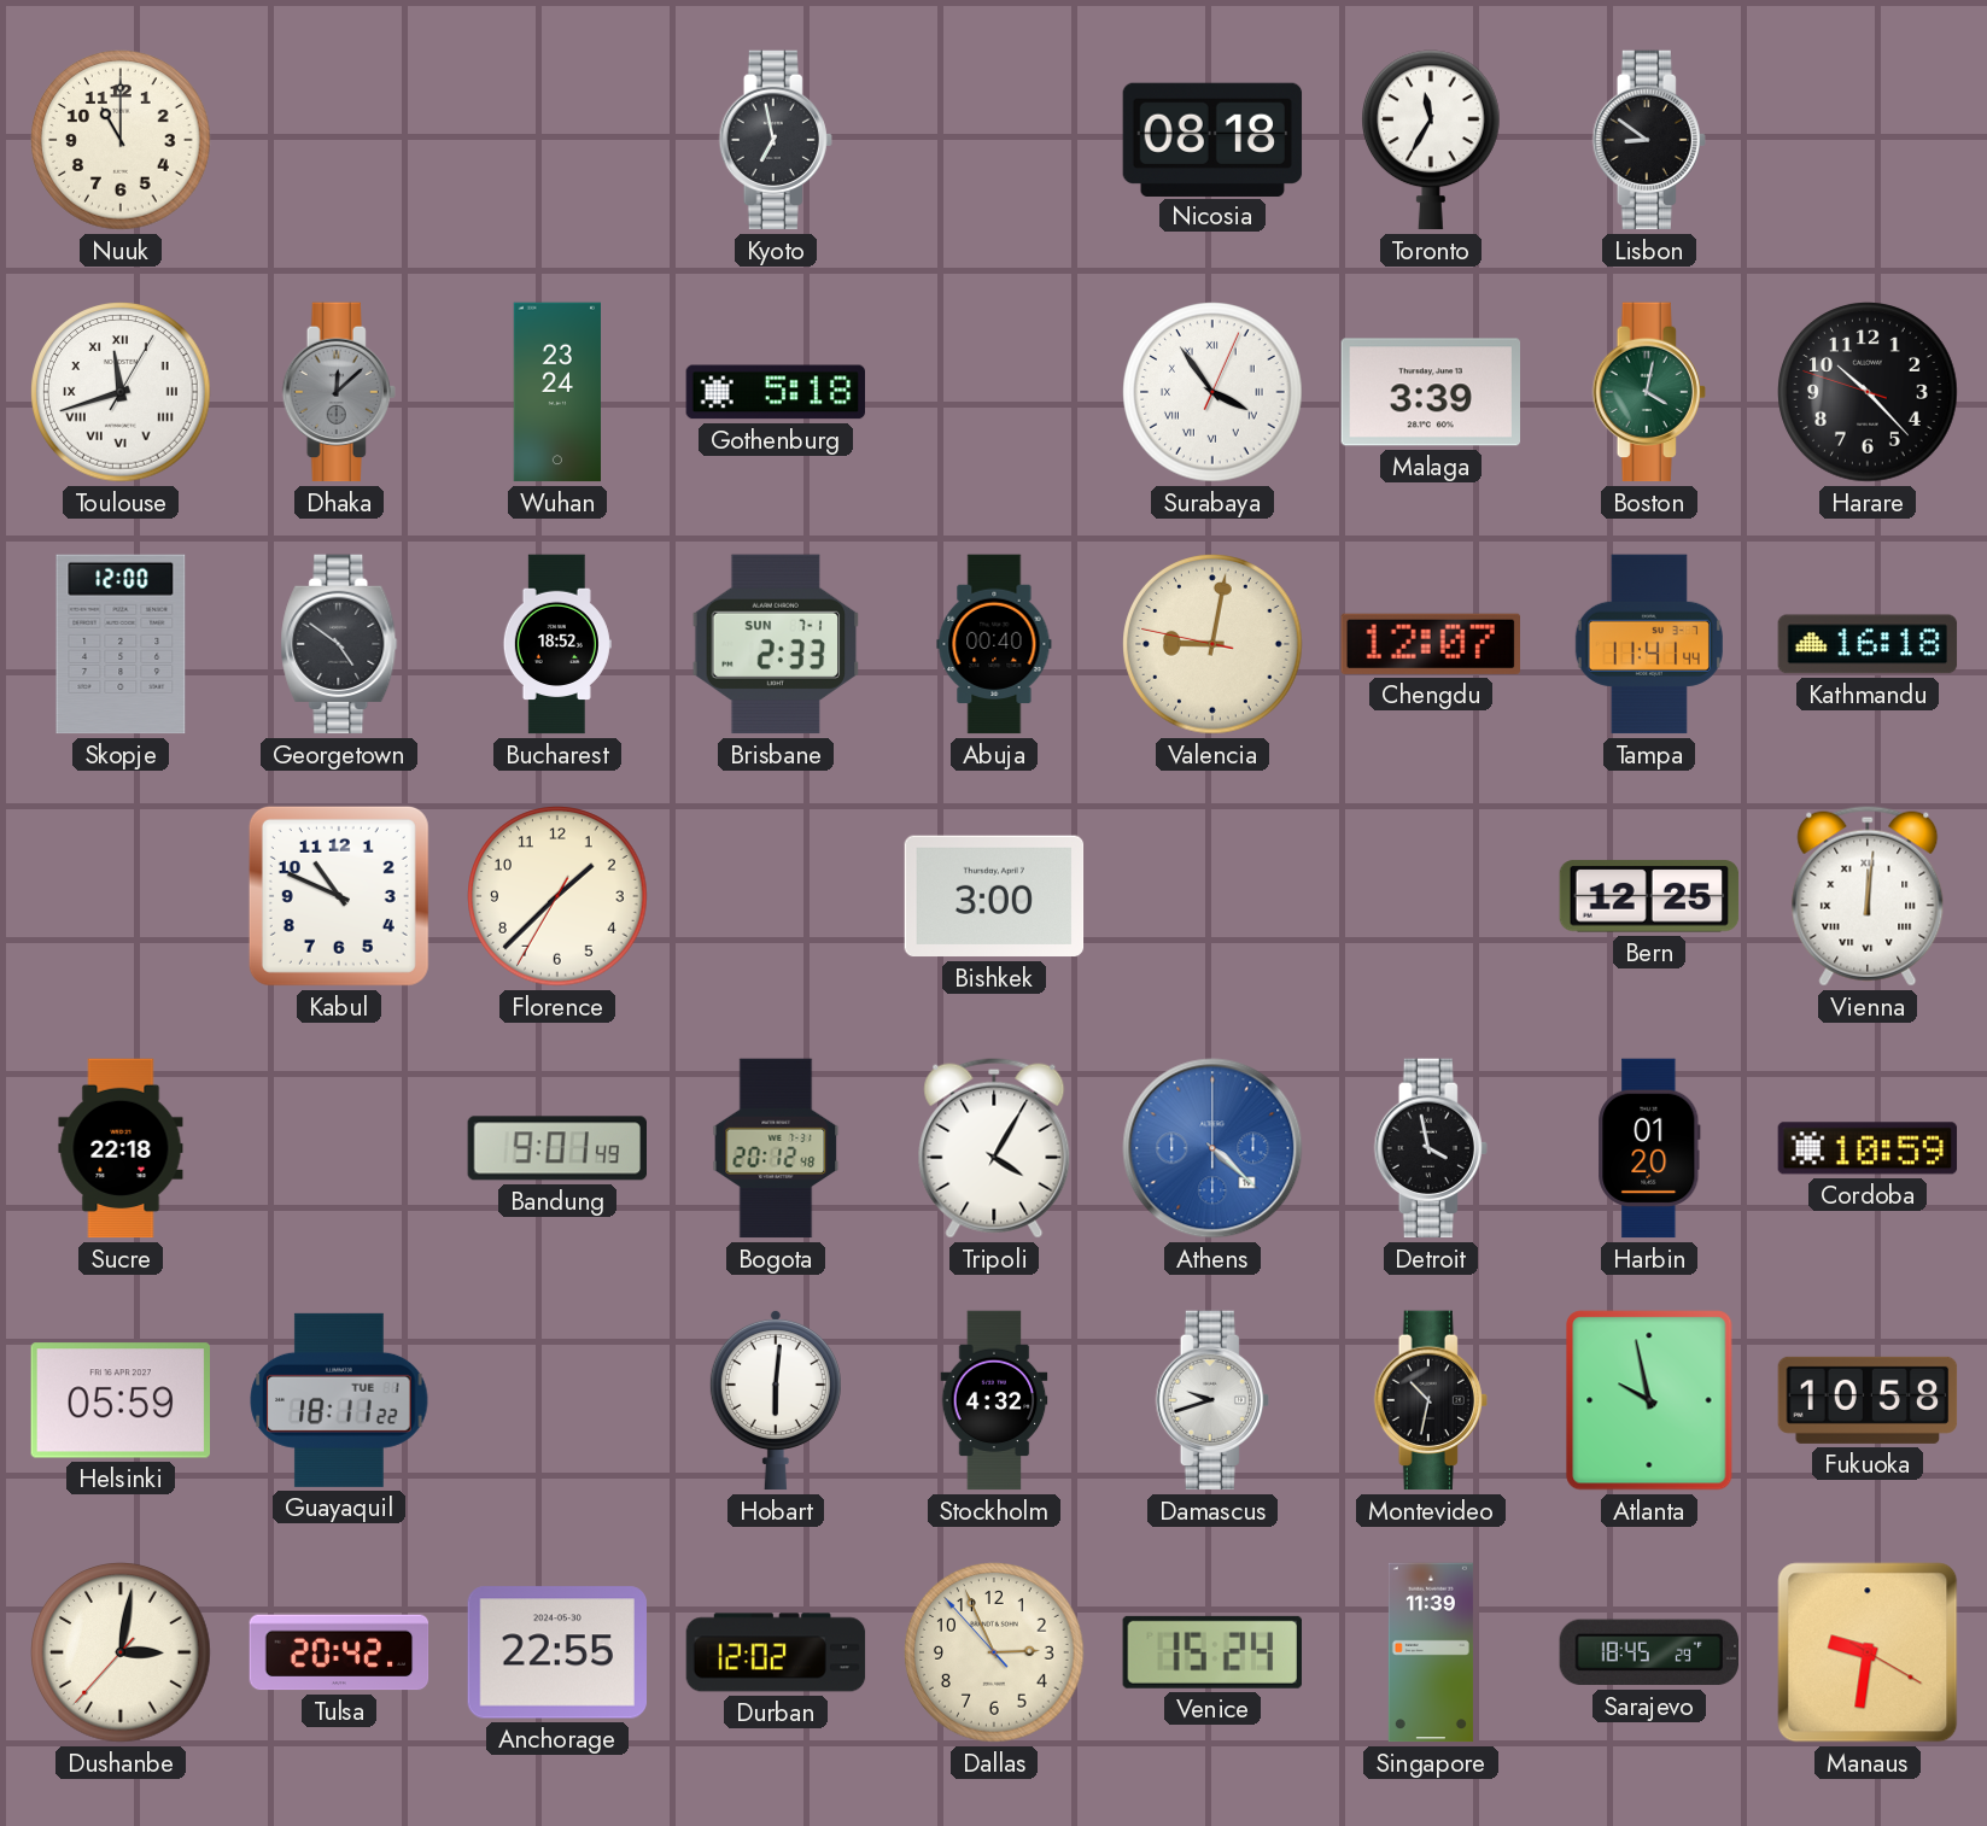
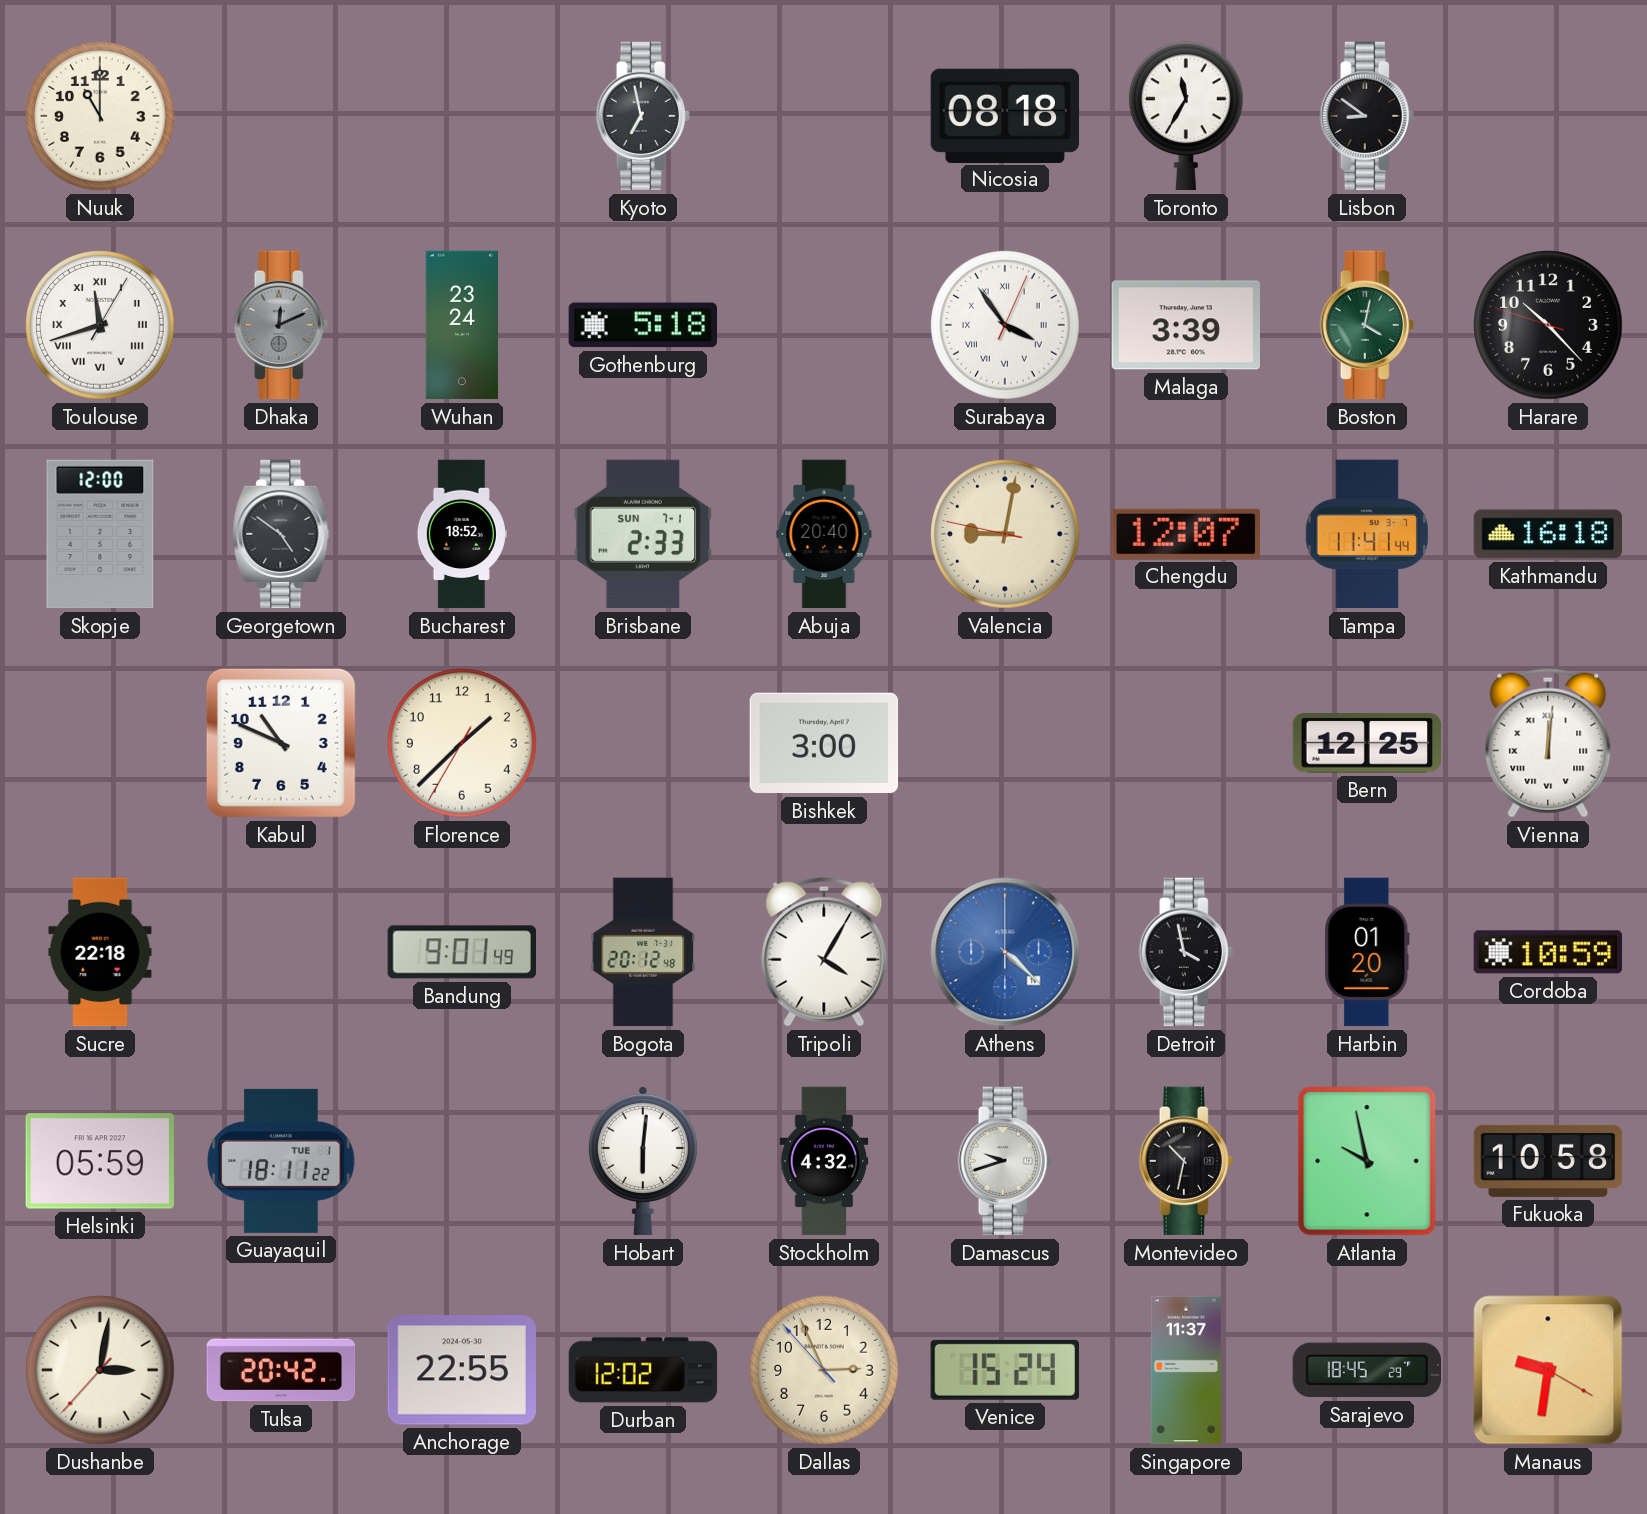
Dhaka: 12:08 -> 12:11 (281, 325)
Abuja: 00:40 -> 20:40 (824, 534)
Singapore: 11:39 -> 11:37 (1186, 1370)
